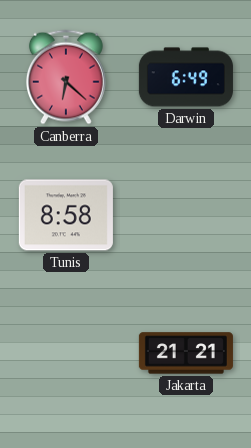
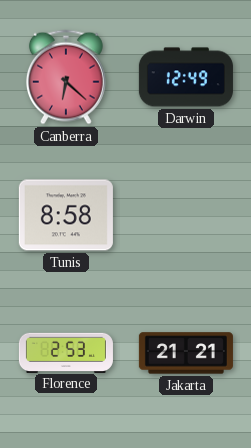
Darwin: 6:49 -> 12:49 (186, 77)
Florence: none -> 2:53 (66, 352)
